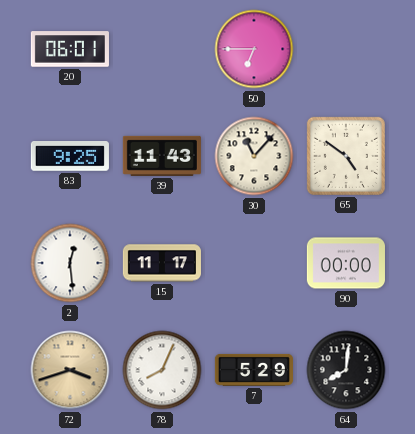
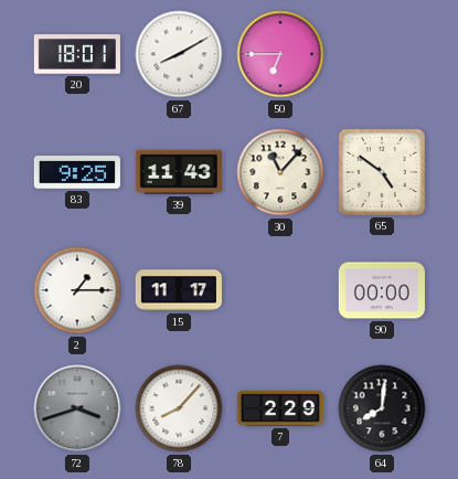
20: 06:01 -> 18:01 (77, 54)
67: none -> 8:10 (179, 54)
2: 12:29 -> 1:15 (77, 290)
72 dial: champagne -> grey (77, 408)
78: 8:04 -> 8:07 (179, 408)
7: 5:29 -> 2:29 (280, 408)
